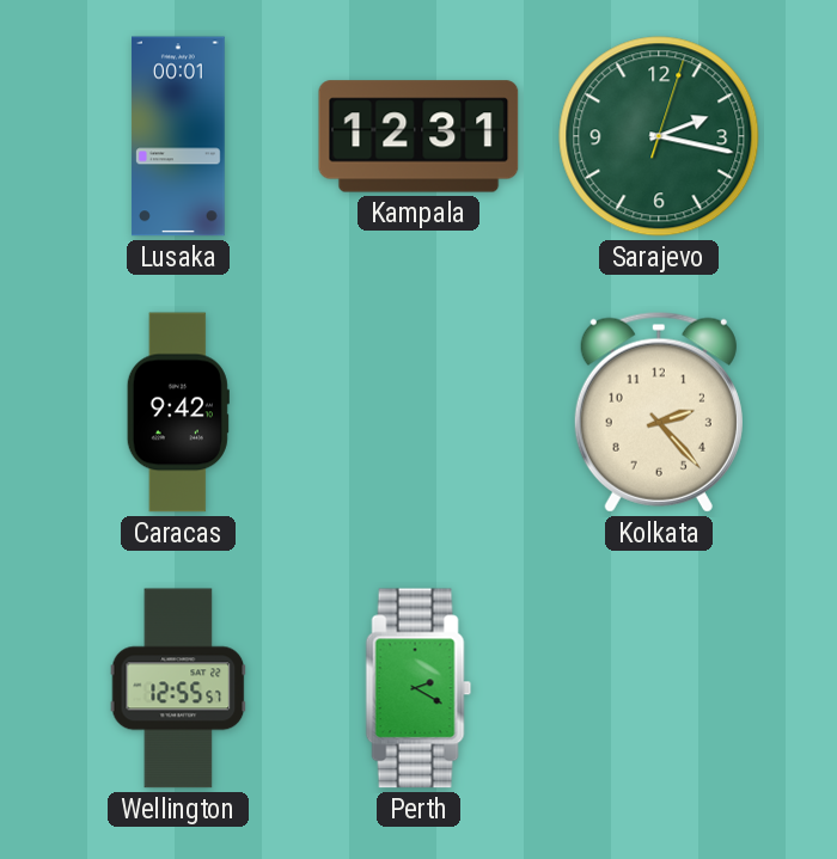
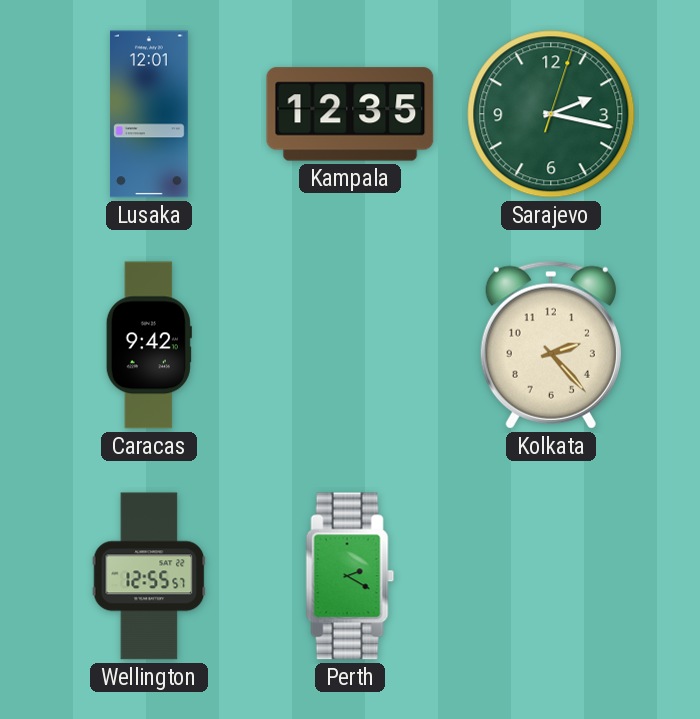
Lusaka: 00:01 -> 12:01 (150, 114)
Kampala: 12:31 -> 12:35 (350, 114)
